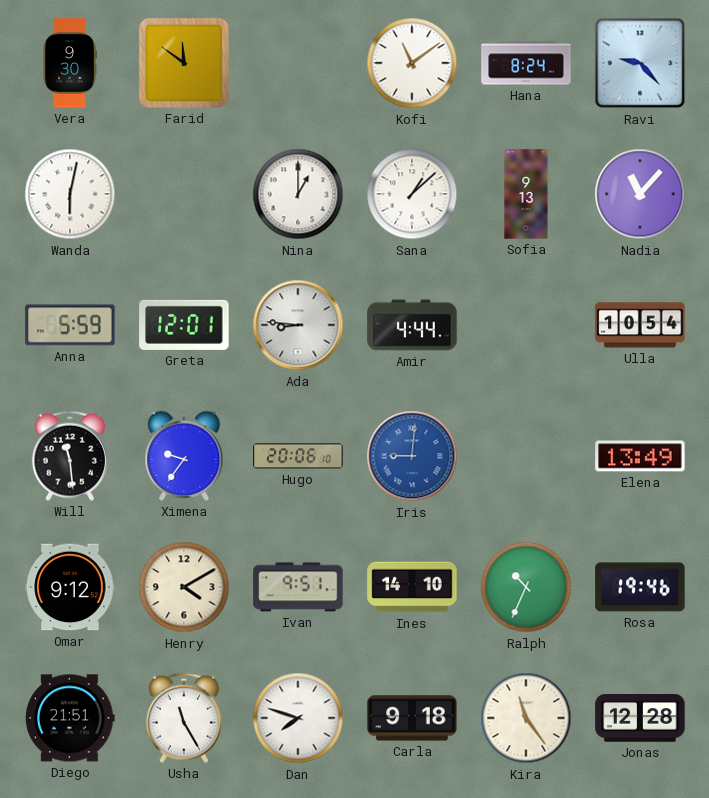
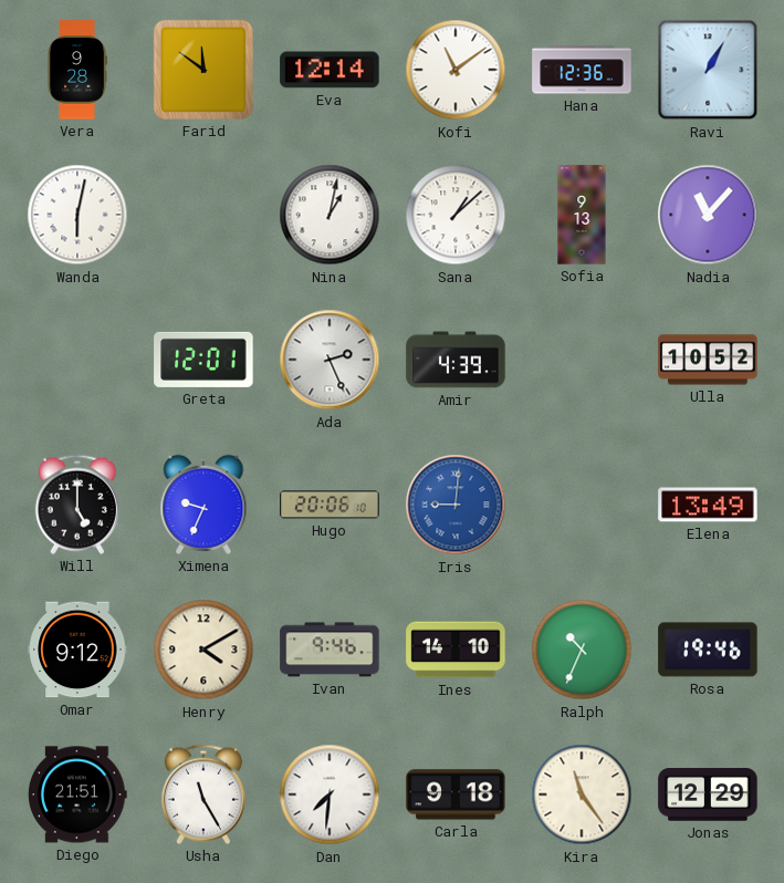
Vera: 9:30 -> 9:28 (77, 70)
Eva: none -> 12:14 (330, 70)
Hana: 8:24 -> 12:36 (582, 70)
Ravi: 9:23 -> 1:05 (708, 70)
Nina: 1:00 -> 1:02 (330, 215)
Anna: 5:59 -> none (70, 325)
Ada: 8:46 -> 2:26 (330, 360)
Amir: 4:44 -> 4:39 (456, 360)
Ulla: 10:54 -> 10:52 (708, 360)
Will: 11:29 -> 5:00 (77, 505)
Ximena: 9:36 -> 9:34 (203, 505)
Ivan: 9:51 -> 9:46 (330, 650)
Dan: 7:48 -> 7:31 (330, 794)
Jonas: 12:28 -> 12:29 (708, 794)
